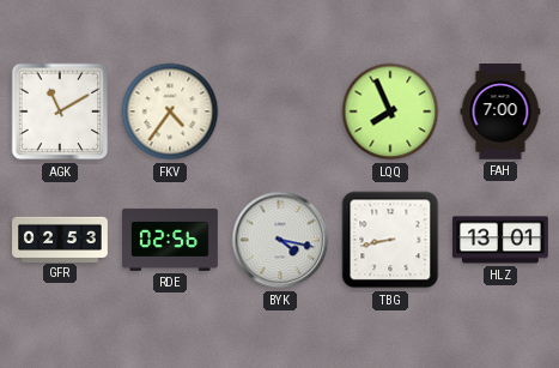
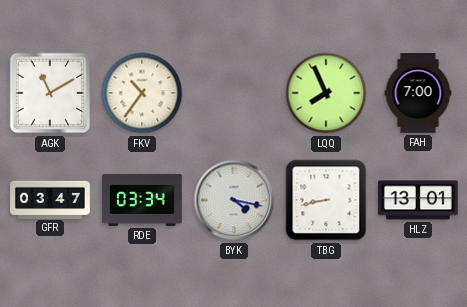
FKV: 4:36 -> 10:36 (142, 93)
GFR: 02:53 -> 03:47 (50, 199)
RDE: 02:56 -> 03:34 (142, 200)
